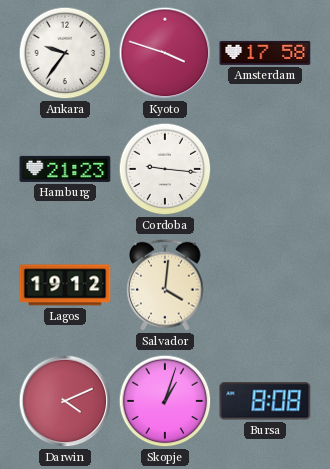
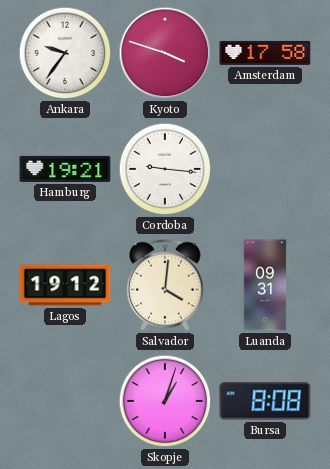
Hamburg: 21:23 -> 19:21 (65, 169)
Luanda: none -> 09:31 (265, 285)
Darwin: 4:11 -> none (65, 401)
